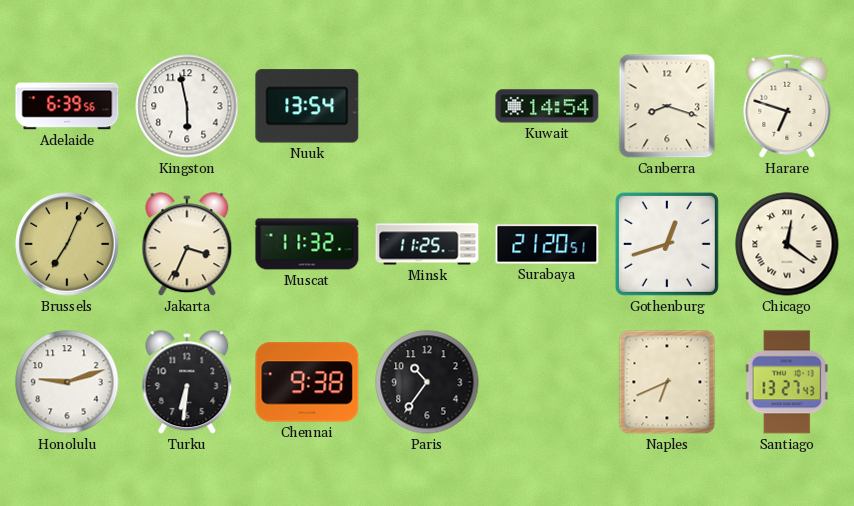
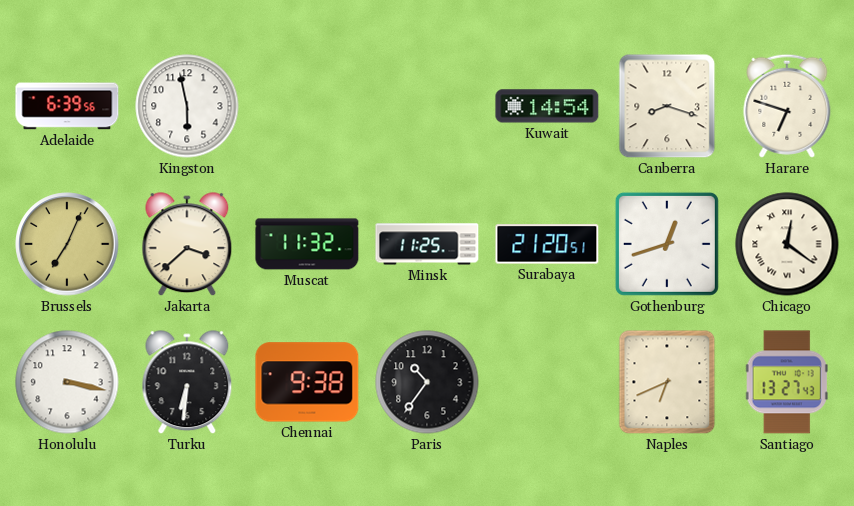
Nuuk: 13:54 -> none (307, 106)
Jakarta: 3:34 -> 3:38 (187, 245)
Honolulu: 9:12 -> 3:17 (67, 382)
